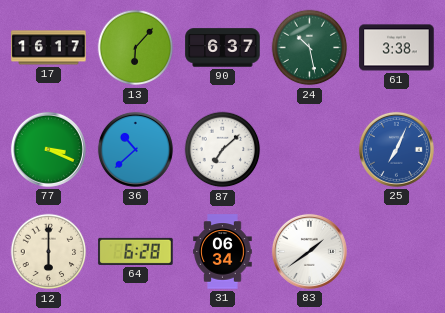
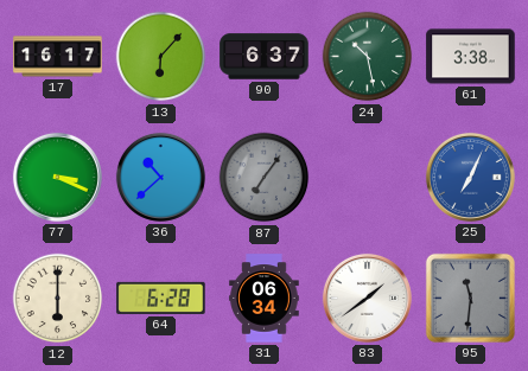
87: 7:08 -> 7:06 (265, 178)
87 dial: white -> grey (265, 178)
95: none -> 11:31 (470, 298)
